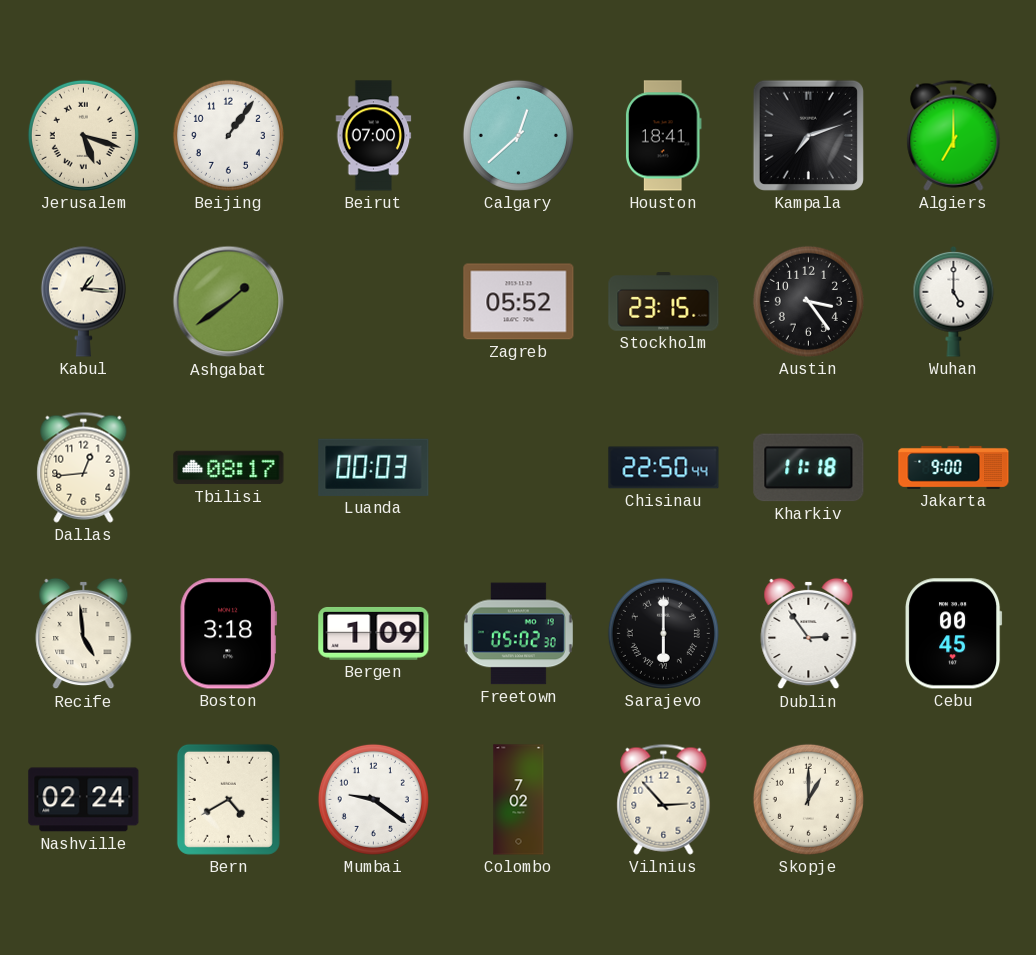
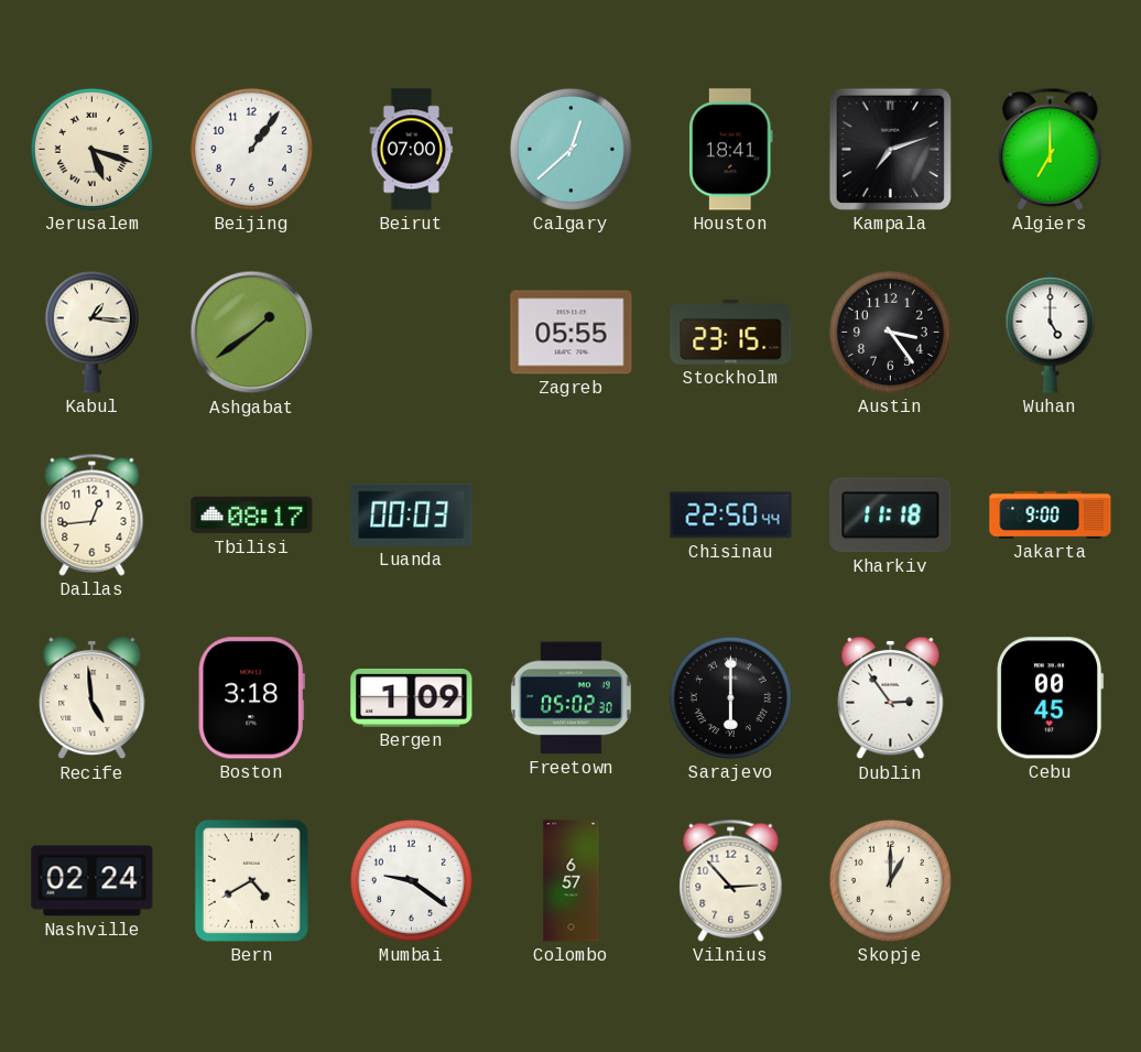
Zagreb: 05:52 -> 05:55 (572, 333)
Colombo: 7:02 -> 6:57 (572, 881)
